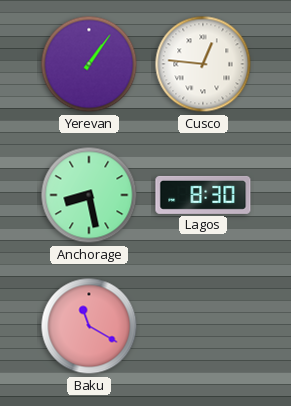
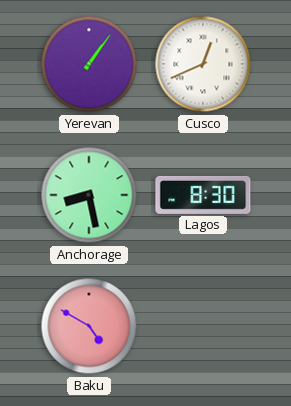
Cusco: 12:46 -> 12:41 (203, 64)
Baku: 11:20 -> 4:50 (89, 326)
